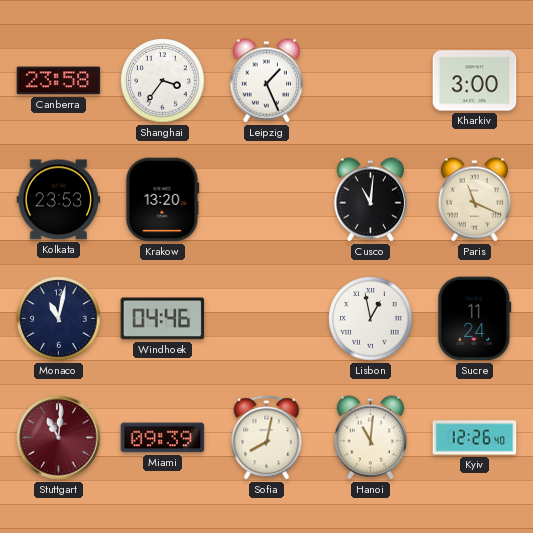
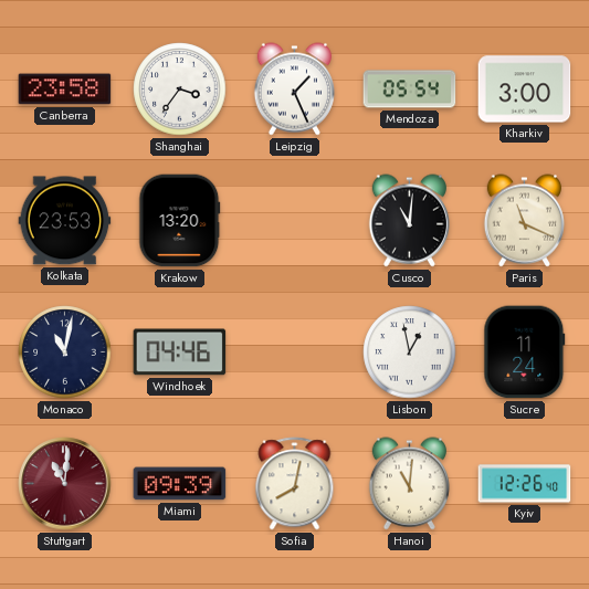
Mendoza: none -> 05:54 (410, 90)
